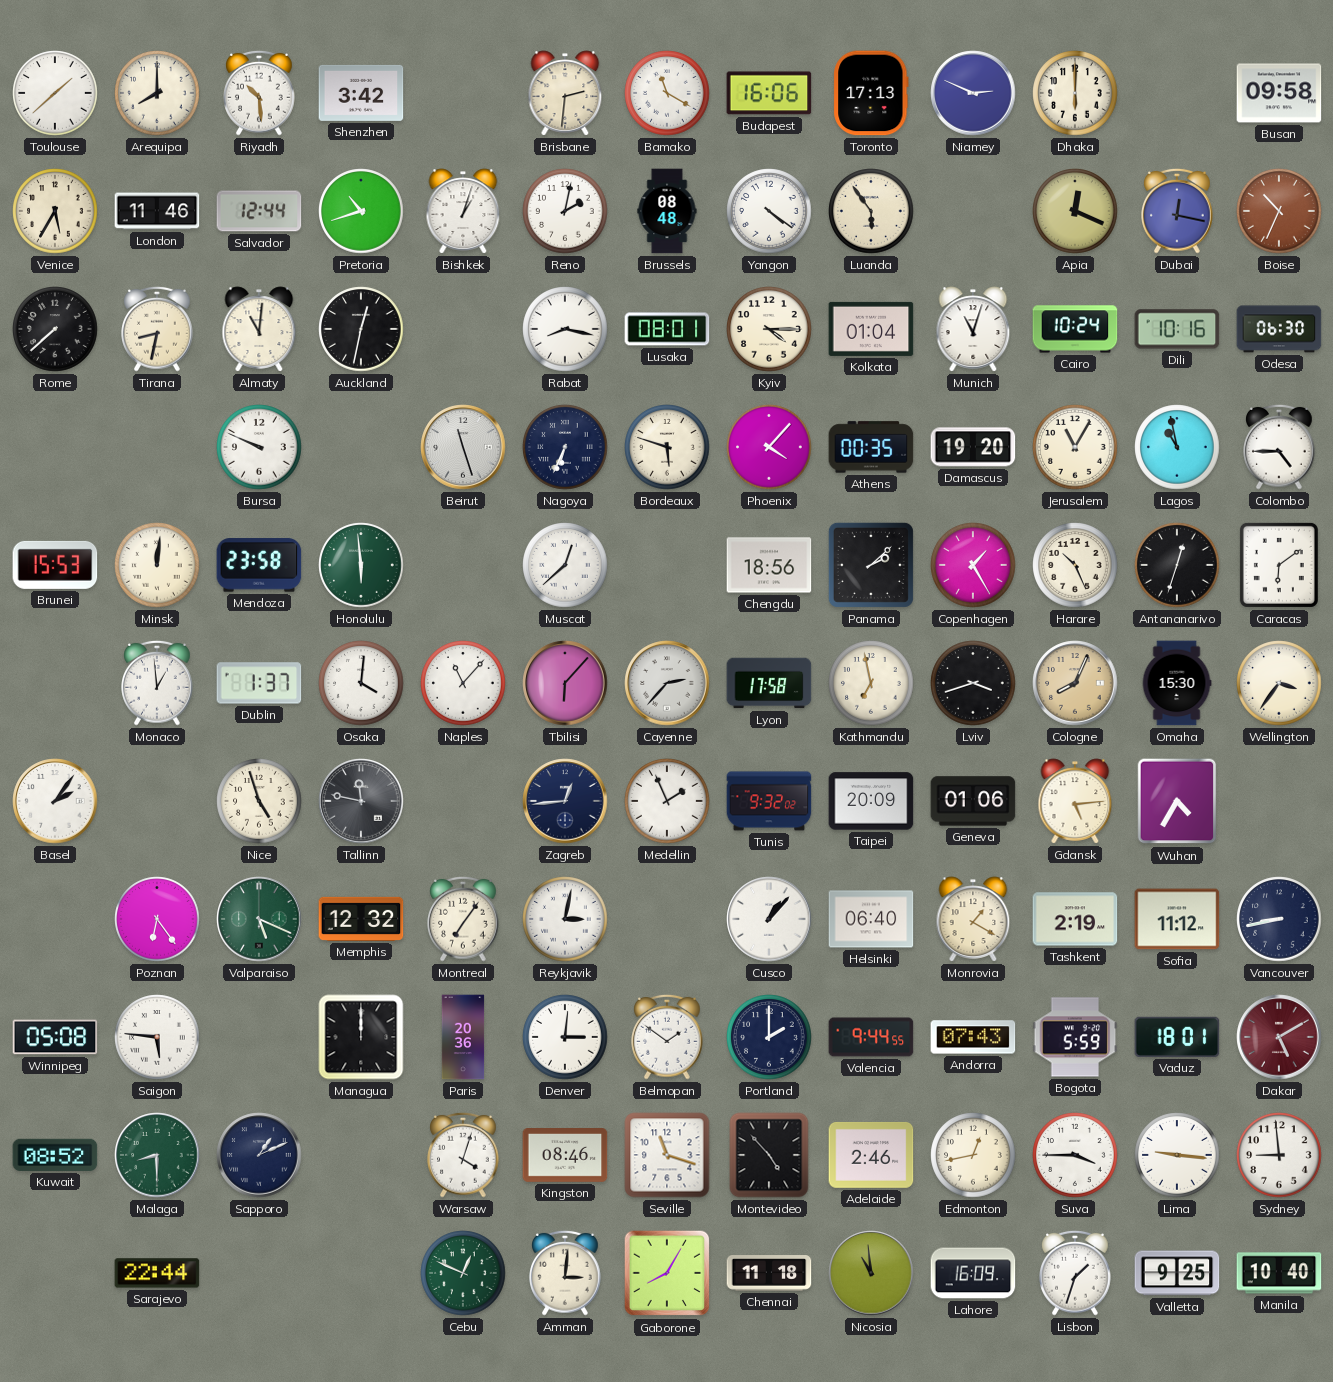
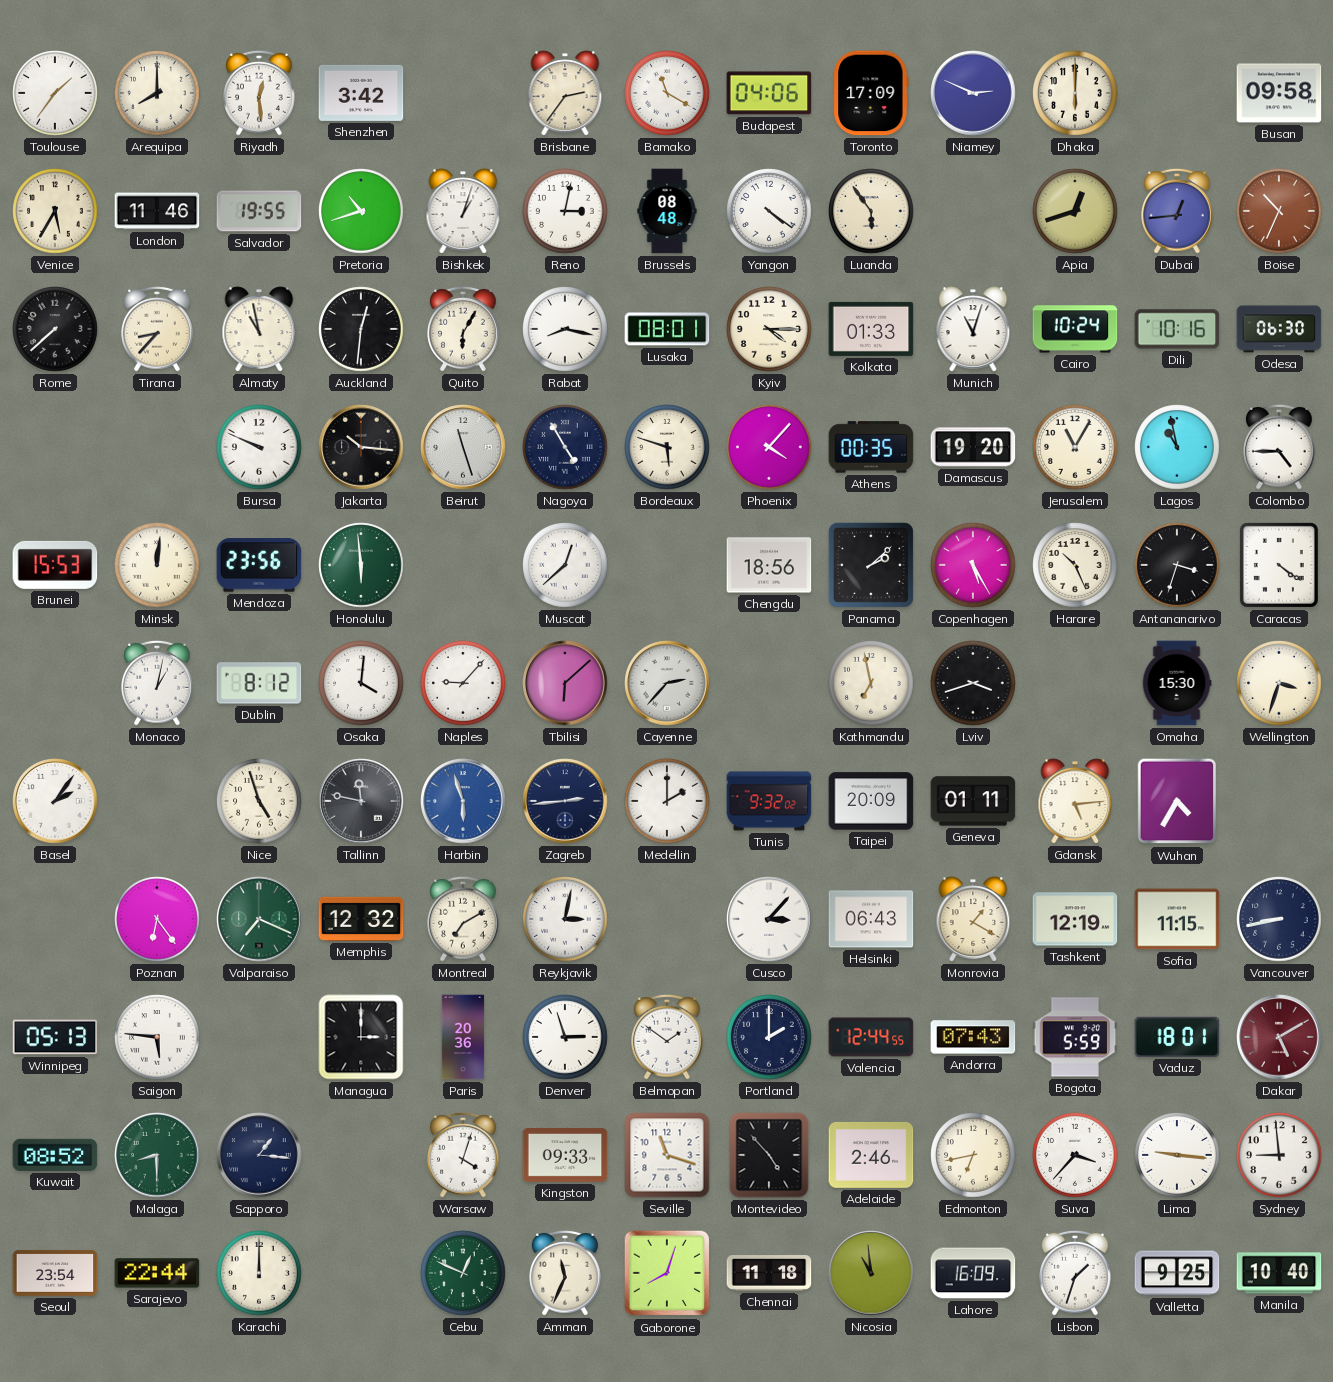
Toulouse: 1:38 -> 1:36 (55, 93)
Riyadh: 10:29 -> 12:29 (259, 93)
Brisbane: 2:31 -> 2:36 (565, 93)
Budapest: 16:06 -> 04:06 (769, 93)
Toronto: 17:13 -> 17:09 (871, 93)
Salvador: 12:44 -> 19:55 (259, 211)
Reno: 2:02 -> 3:02 (565, 211)
Apia: 12:19 -> 12:42 (1075, 211)
Dubai: 12:17 -> 12:44 (1177, 211)
Tirana: 8:32 -> 8:37 (157, 329)
Almaty: 11:01 -> 10:58 (259, 329)
Auckland: 12:32 -> 12:31 (361, 329)
Quito: none -> 6:05 (463, 329)
Kolkata: 01:04 -> 01:33 (871, 329)
Jakarta: none -> 10:16 (361, 447)
Nagoya: 6:34 -> 4:55 (565, 447)
Mendoza: 23:58 -> 23:56 (259, 565)
Copenhagen: 1:25 -> 5:25 (973, 565)
Antananarivo: 12:33 -> 3:33 (1177, 565)
Caracas: 6:09 -> 4:21 (1279, 565)
Monaco: 12:59 -> 1:02 (157, 683)
Dublin: 1:37 -> 8:12 (259, 683)
Naples: 11:07 -> 9:07 (463, 683)
Tbilisi: 6:07 -> 6:08 (565, 683)
Lyon: 17:58 -> none (769, 683)
Cologne: 8:04 -> none (1075, 683)
Wellington: 3:36 -> 3:33 (1279, 683)
Harbin: none -> 5:57 (463, 801)
Zagreb: 12:44 -> 2:44 (565, 801)
Medellin: 1:56 -> 2:00 (667, 801)
Geneva: 01:06 -> 01:11 (973, 801)
Valparaiso: 5:19 -> 7:19 (259, 919)
Montreal: 7:06 -> 7:10 (463, 919)
Cusco: 1:07 -> 3:07 (769, 919)
Helsinki: 06:40 -> 06:43 (871, 919)
Tashkent: 2:19 -> 12:19 (1075, 919)
Sofia: 11:12 -> 11:15 (1177, 919)
Winnipeg: 05:08 -> 05:13 (55, 1037)
Managua: 12:00 -> 3:00 (361, 1037)
Denver: 3:01 -> 2:57 (565, 1037)
Valencia: 9:44 -> 12:44 (871, 1037)
Sapporo: 1:11 -> 1:16 (259, 1155)
Kingston: 08:46 -> 09:33 (565, 1156)
Edmonton: 12:43 -> 6:43 (973, 1155)
Suva: 3:45 -> 3:37 (1075, 1155)
Seoul: none -> 23:54 (55, 1273)
Karachi: none -> 12:00 (259, 1273)
Amman: 3:01 -> 11:34 (565, 1273)
Gaborone: 8:05 -> 8:03 (667, 1273)
